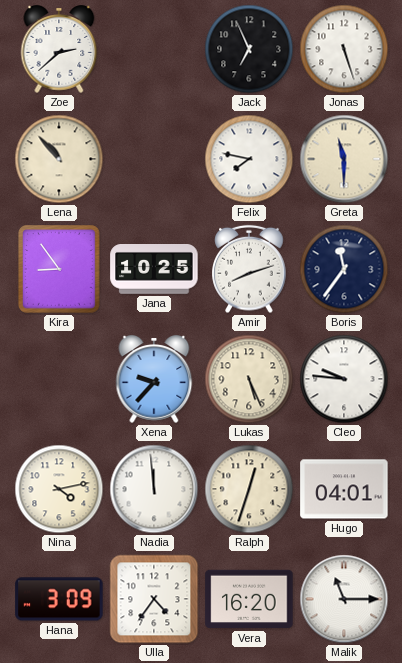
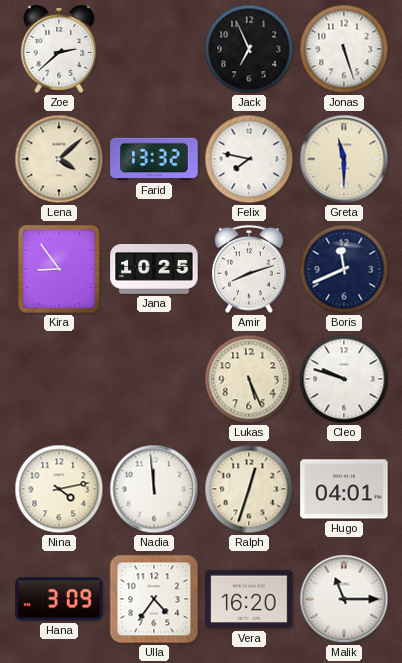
Lena: 10:53 -> 4:08 (59, 159)
Farid: none -> 13:32 (154, 159)
Boris: 11:36 -> 11:41 (344, 269)
Xena: 9:37 -> none (154, 379)
Cleo: 9:46 -> 9:48 (344, 379)
